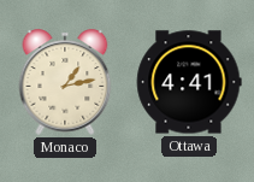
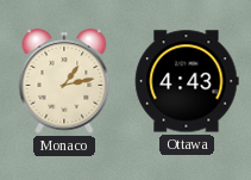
Ottawa: 4:41 -> 4:43 (187, 81)
